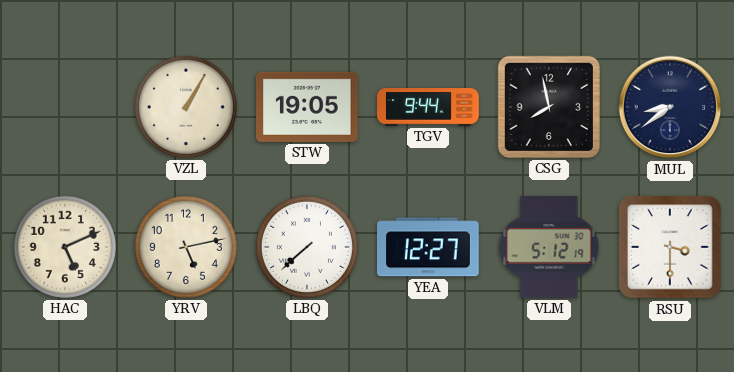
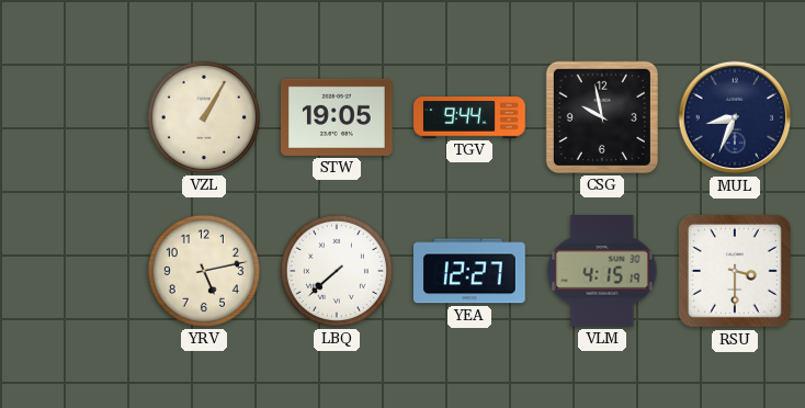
CSG: 7:58 -> 9:58 (602, 117)
MUL: 8:39 -> 8:34 (735, 117)
HAC: 5:11 -> none (65, 247)
VLM: 5:12 -> 4:15 (602, 272)
